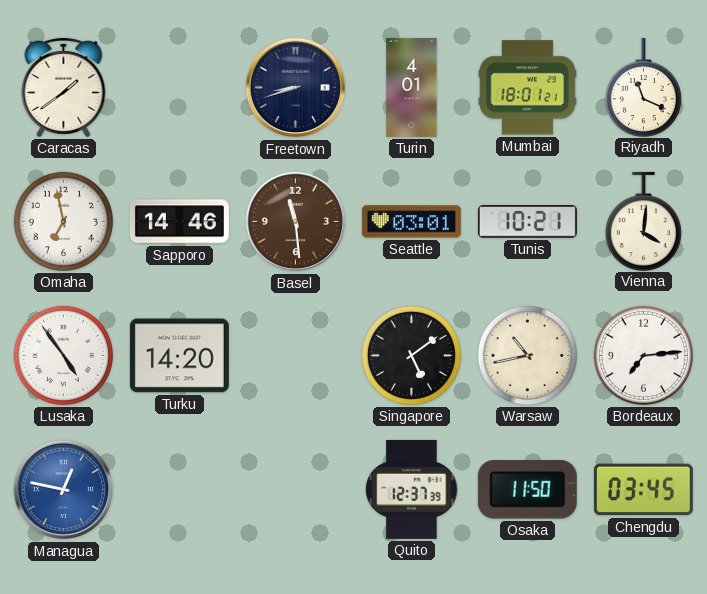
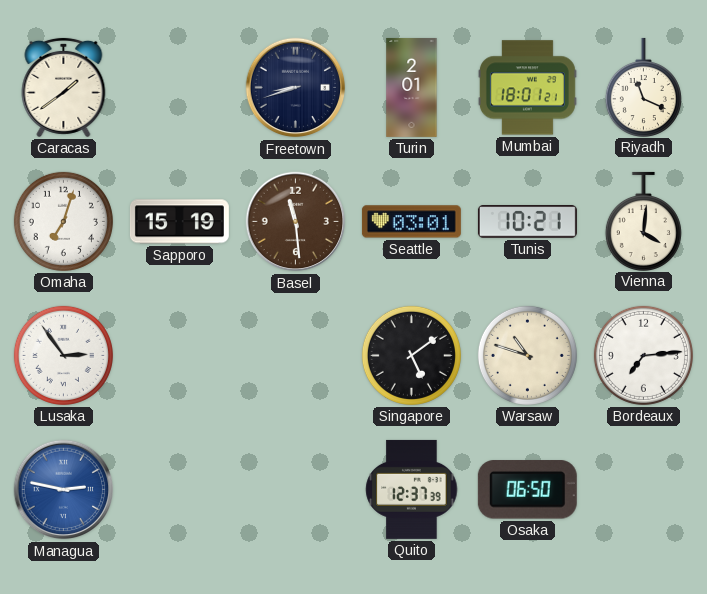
Turin: 4:01 -> 2:01 (412, 87)
Omaha: 6:58 -> 7:03 (63, 221)
Sapporo: 14:46 -> 15:19 (179, 222)
Lusaka: 4:54 -> 2:54 (63, 355)
Turku: 14:20 -> none (179, 356)
Warsaw: 10:43 -> 10:48 (527, 355)
Managua: 12:47 -> 2:47 (64, 490)
Osaka: 11:50 -> 06:50 (527, 490)
Chengdu: 03:45 -> none (643, 490)
